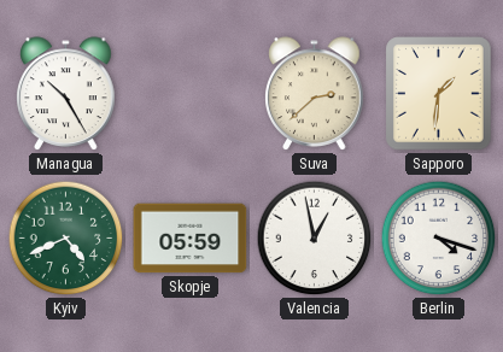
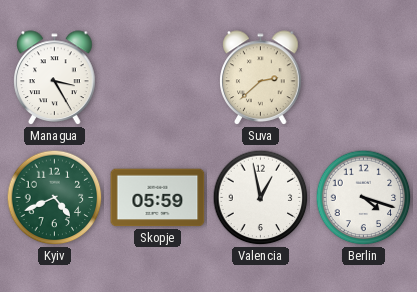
Managua: 10:25 -> 3:25 (55, 78)
Sapporo: 1:31 -> none (439, 94)
